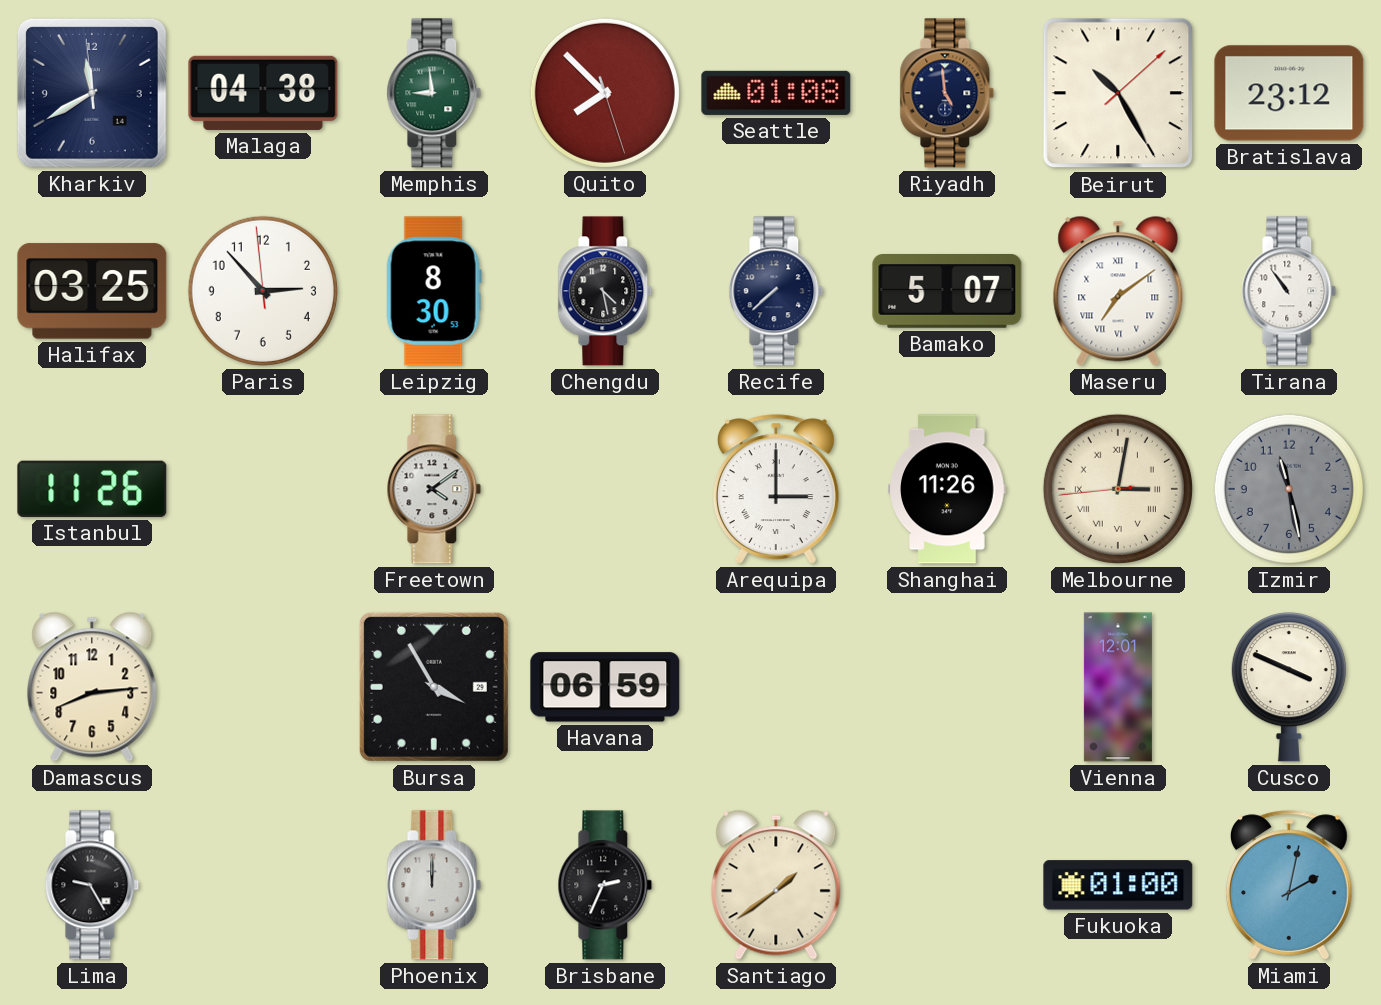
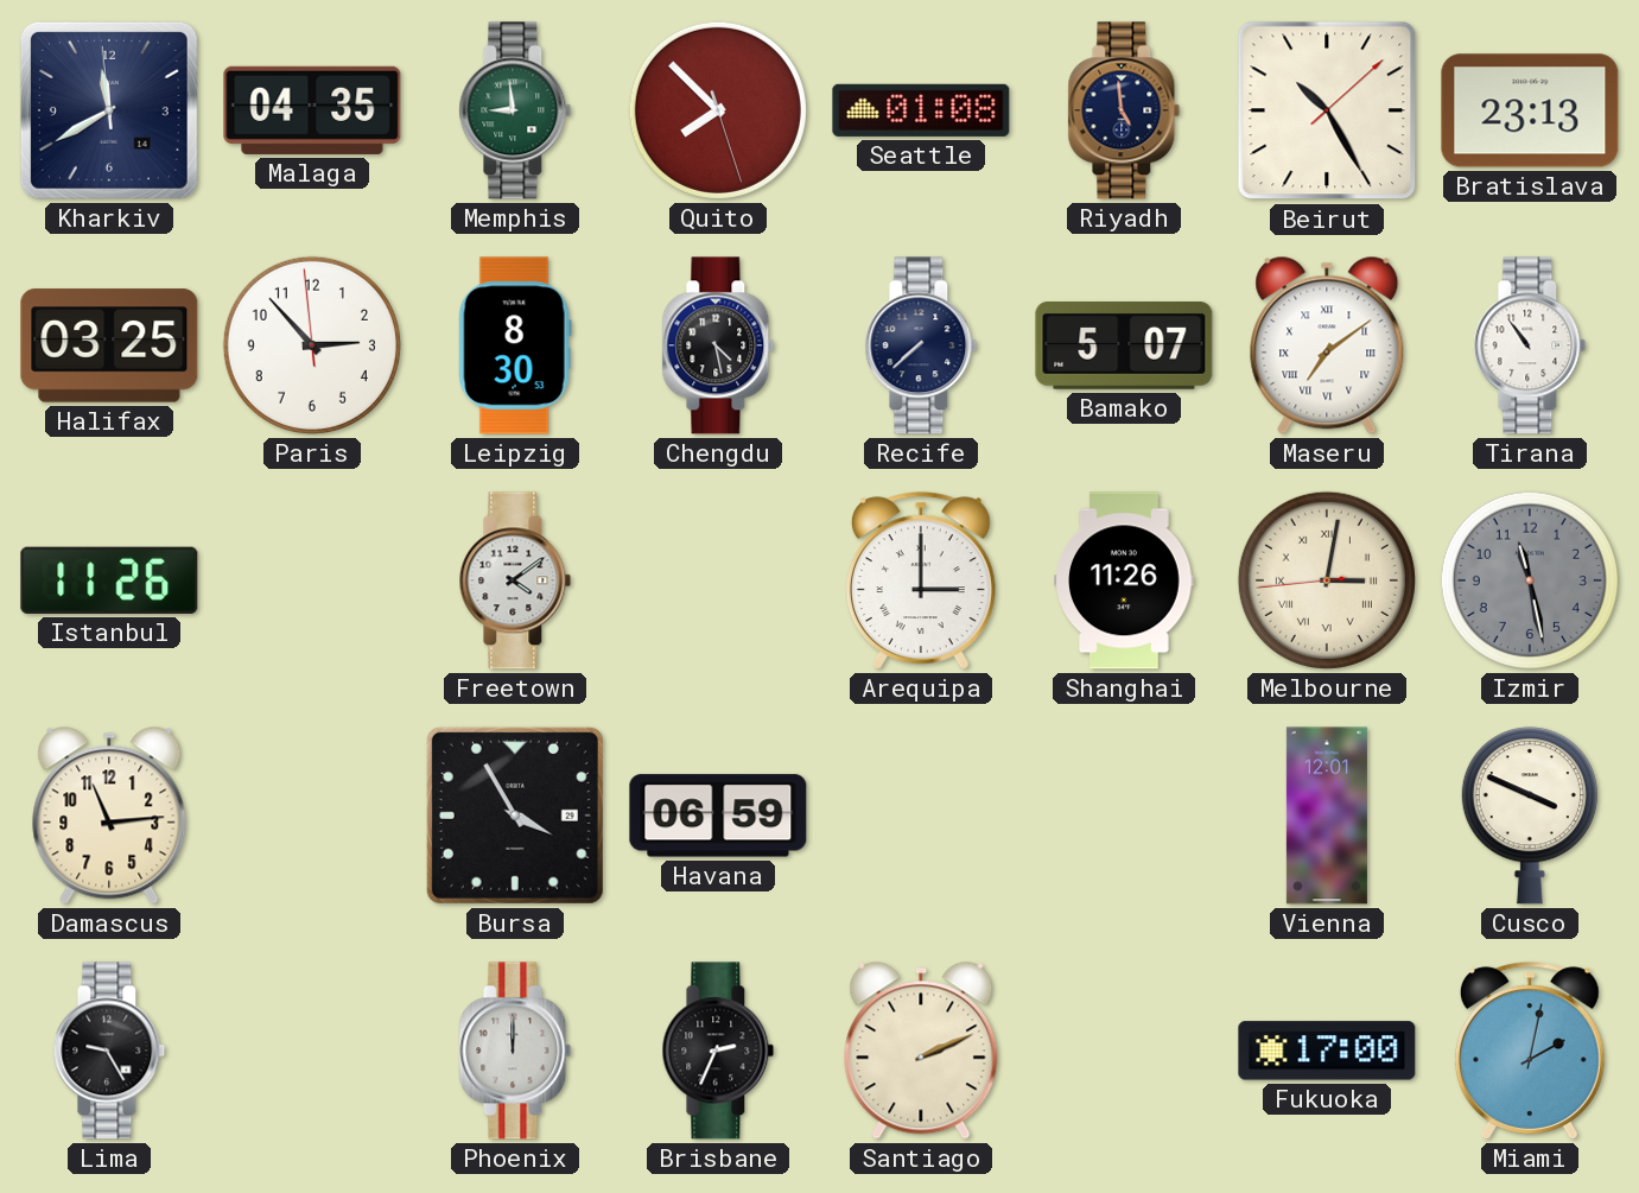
Malaga: 04:38 -> 04:35 (312, 110)
Bratislava: 23:12 -> 23:13 (1530, 110)
Damascus: 8:14 -> 11:14 (109, 816)
Santiago: 1:39 -> 2:11 (921, 1051)
Fukuoka: 01:00 -> 17:00 (1327, 1051)
